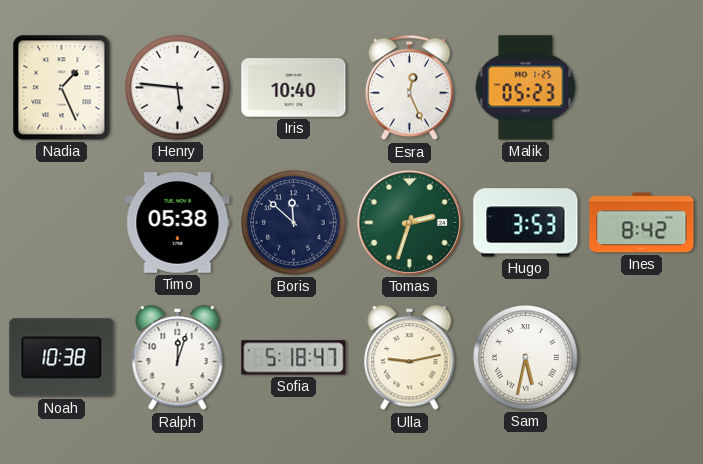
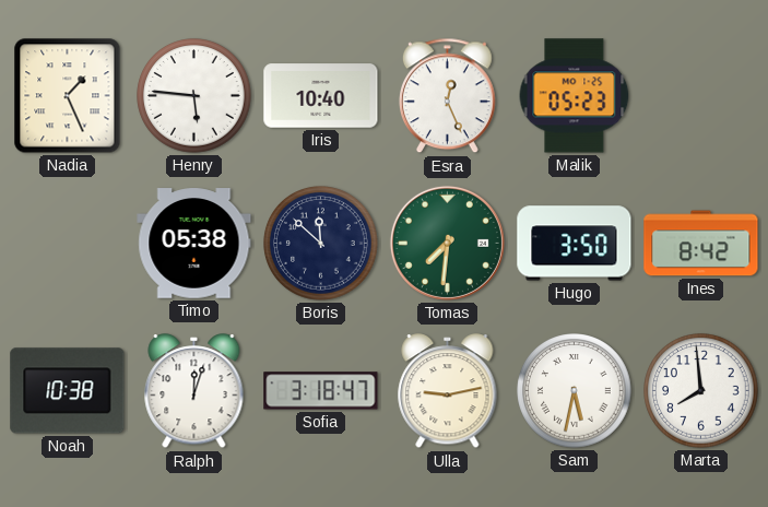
Tomas: 2:33 -> 7:31 (447, 243)
Hugo: 3:53 -> 3:50 (575, 244)
Sofia: 5:18 -> 3:18 (321, 391)
Marta: none -> 7:59 (701, 391)
